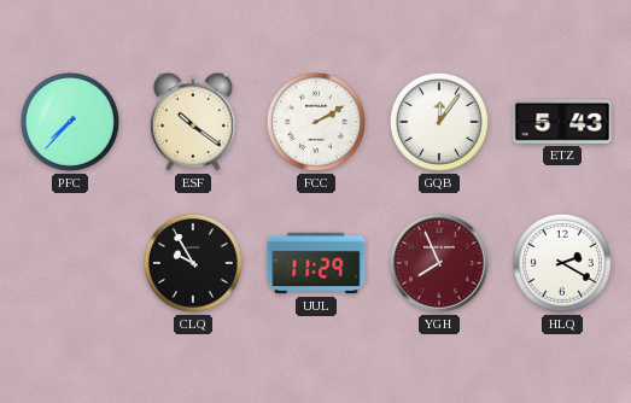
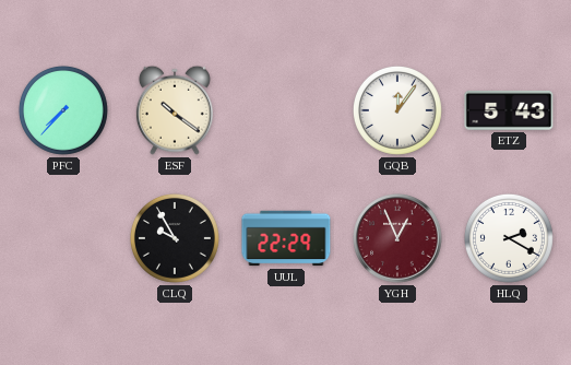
FCC: 2:10 -> none (316, 122)
UUL: 11:29 -> 22:29 (286, 238)
YGH: 7:56 -> 12:56 (397, 238)
